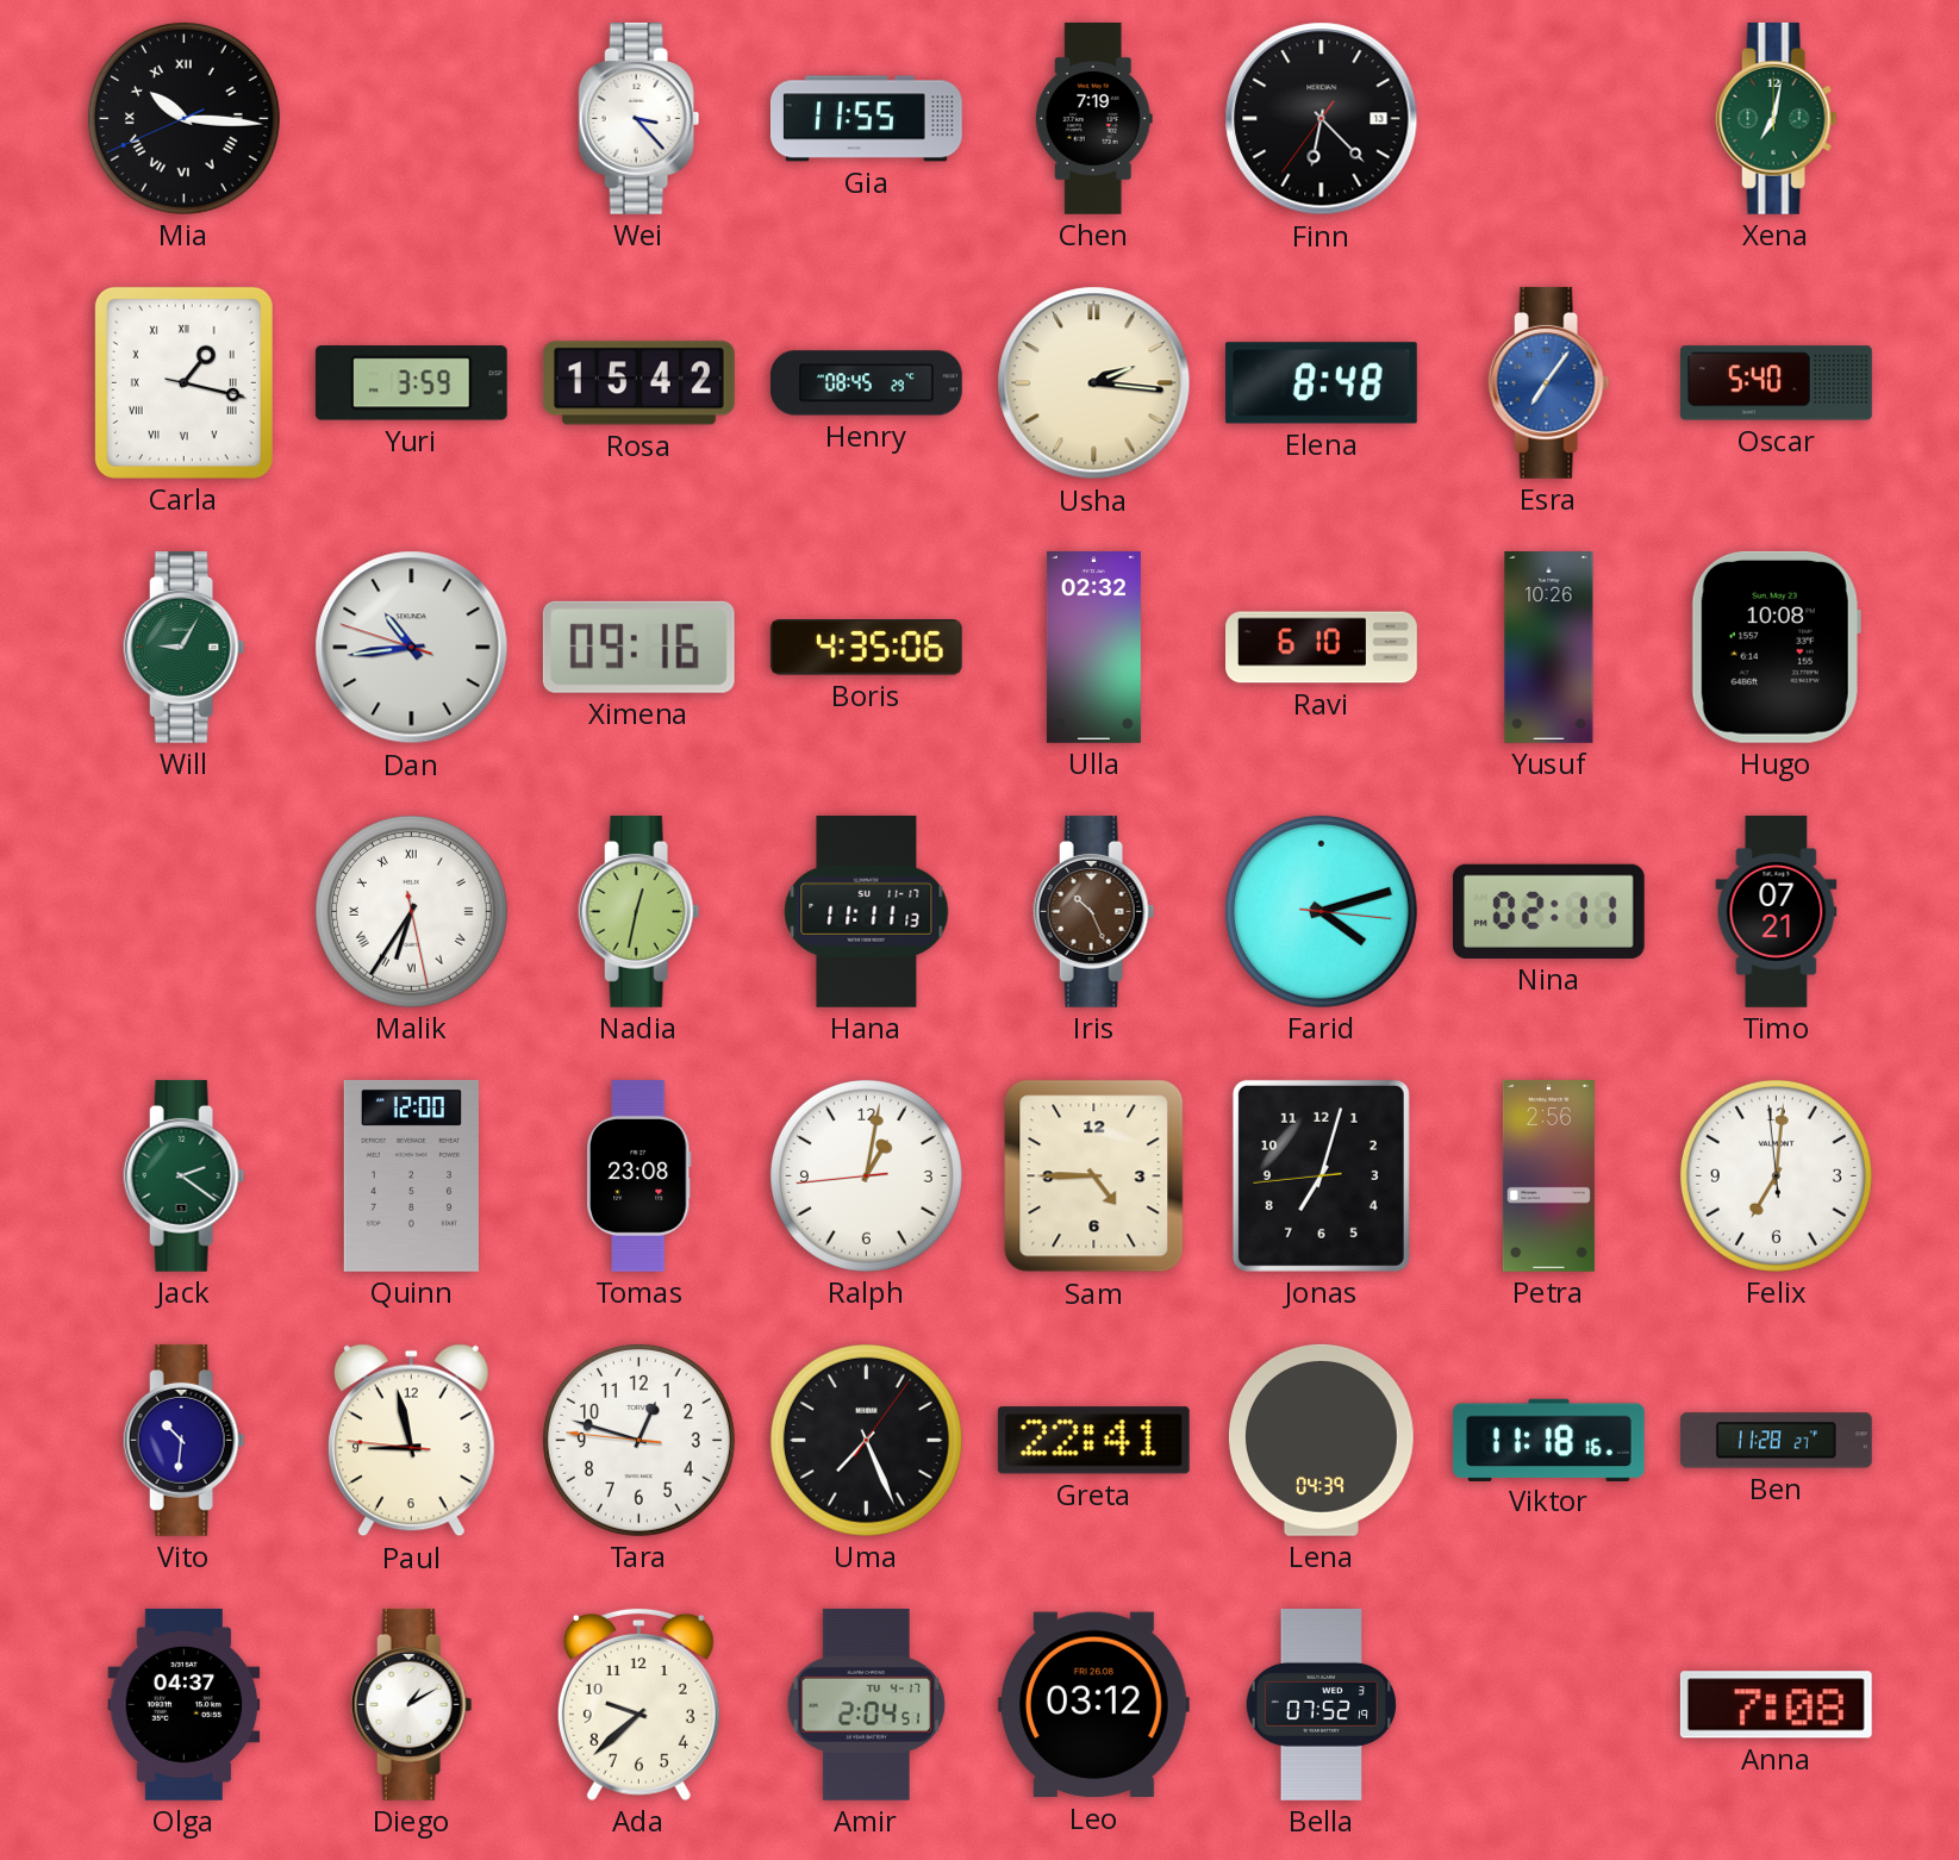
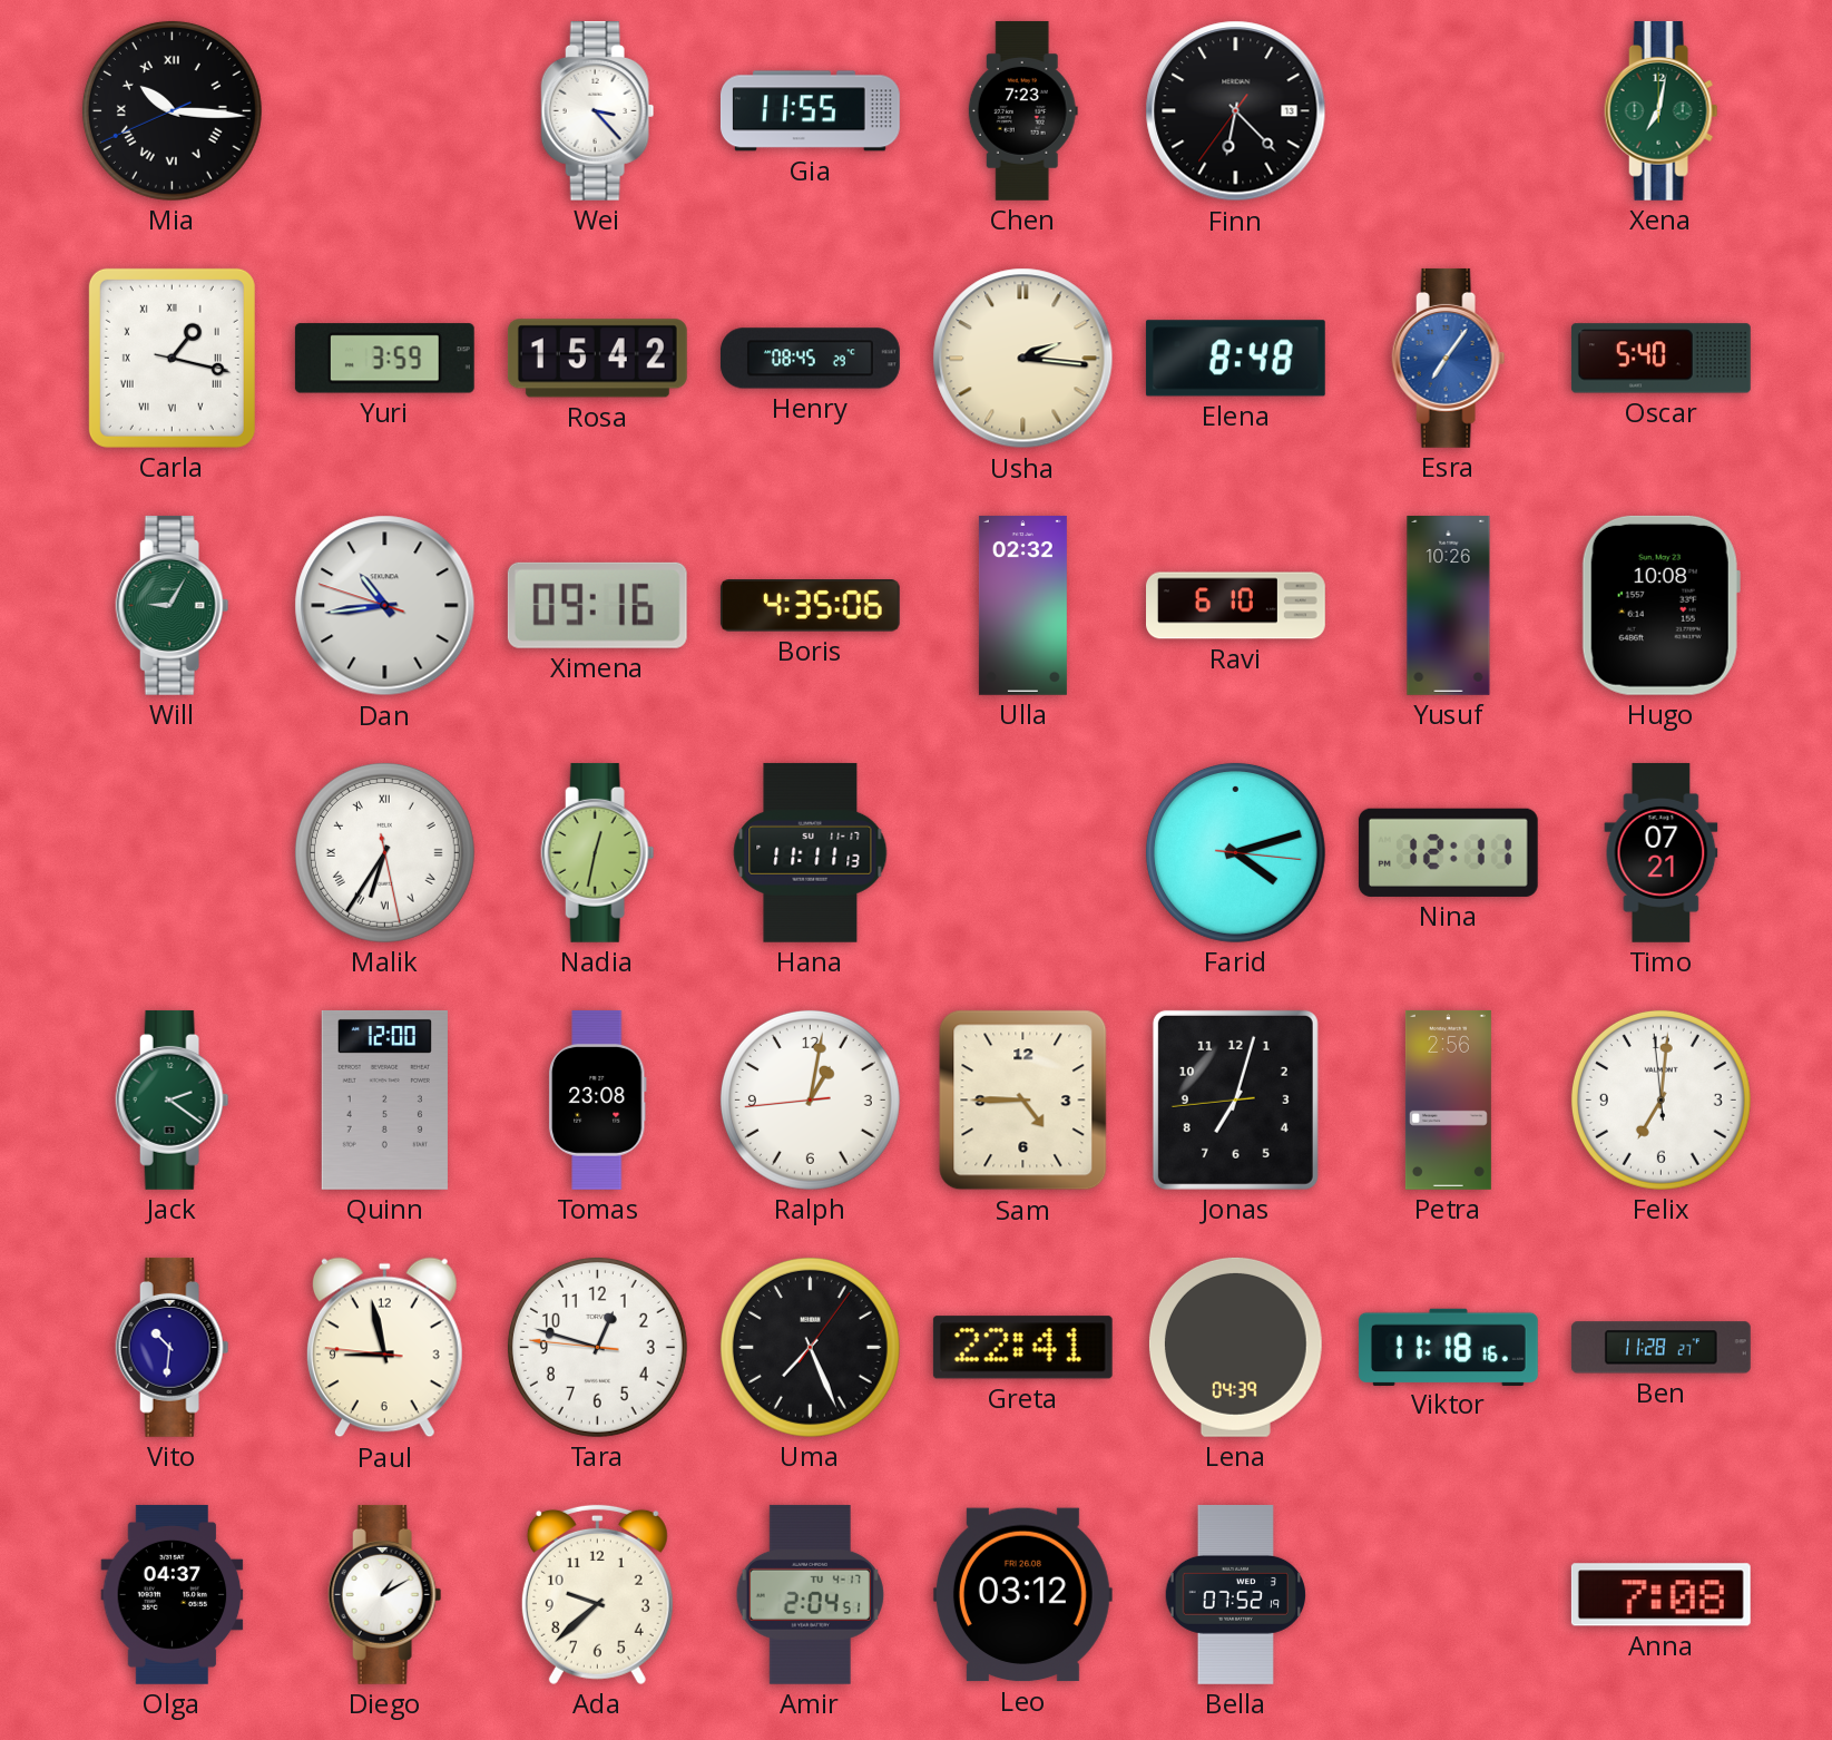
Chen: 7:19 -> 7:23 (1022, 110)
Iris: 10:26 -> none (1094, 911)
Nina: 02:11 -> 12:11 (1448, 852)
